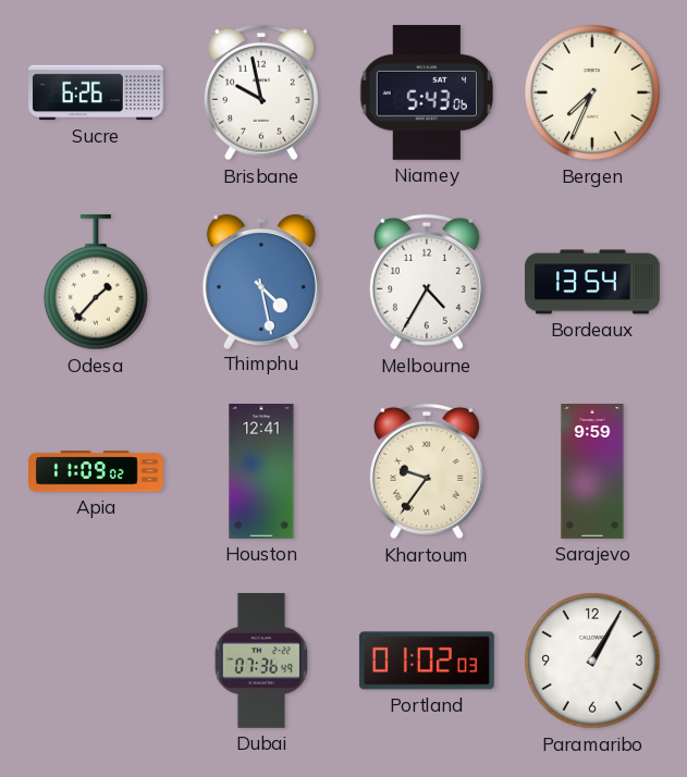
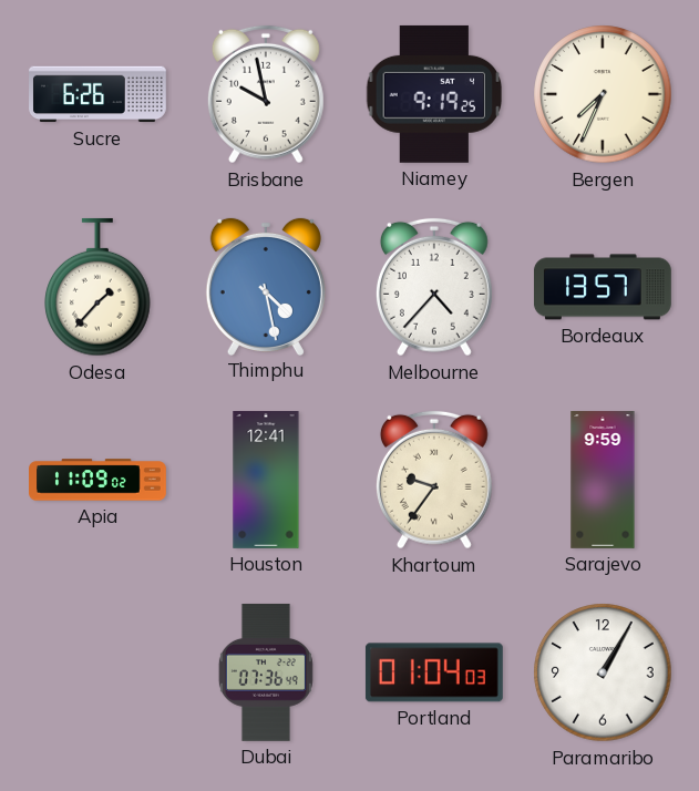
Niamey: 5:43 -> 9:19 (434, 94)
Melbourne: 4:35 -> 4:37 (434, 287)
Bordeaux: 13:54 -> 13:57 (603, 287)
Portland: 01:02 -> 01:04 (434, 672)
